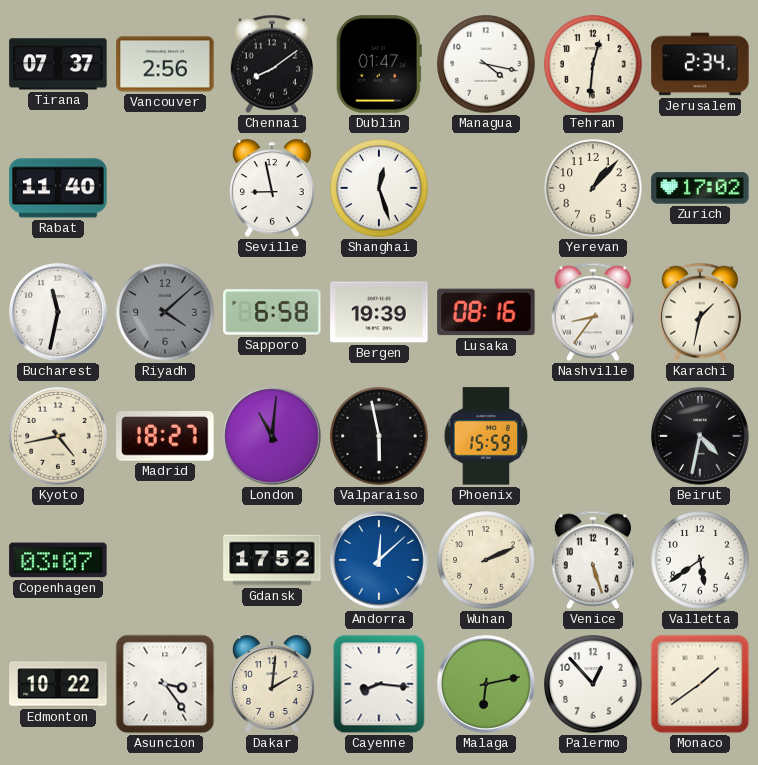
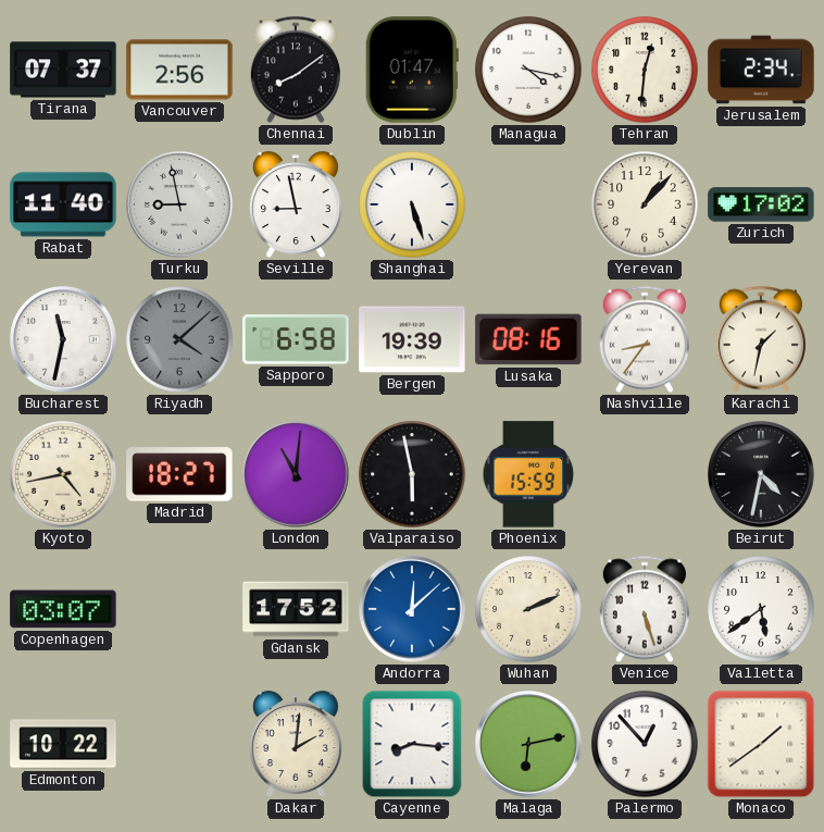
Turku: none -> 8:58 (180, 206)
Shanghai: 12:27 -> 5:27 (412, 204)
Asuncion: 3:24 -> none (165, 684)
